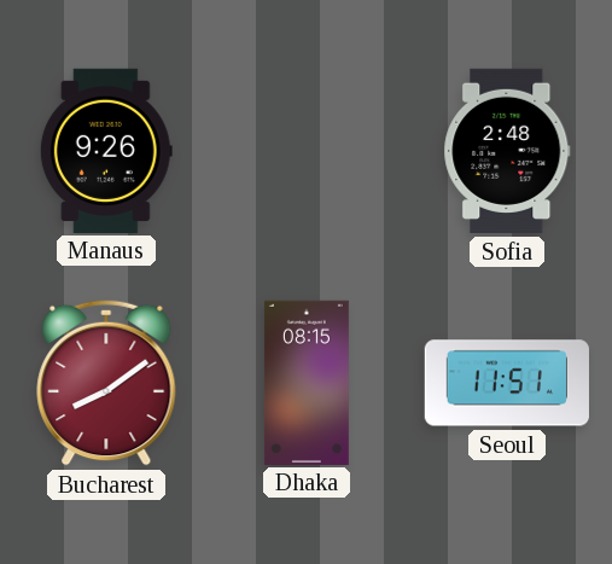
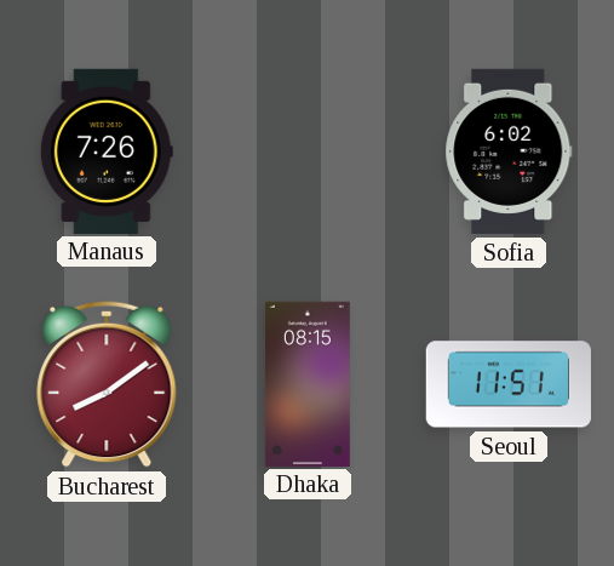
Manaus: 9:26 -> 7:26 (107, 150)
Sofia: 2:48 -> 6:02 (509, 151)
